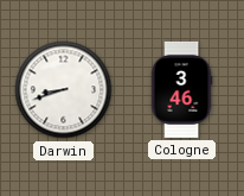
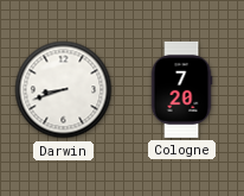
Cologne: 3:46 -> 7:20 (181, 89)
